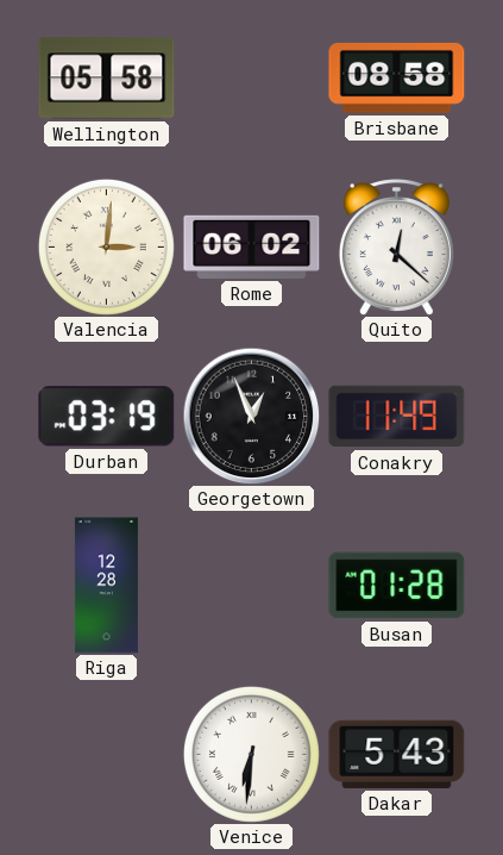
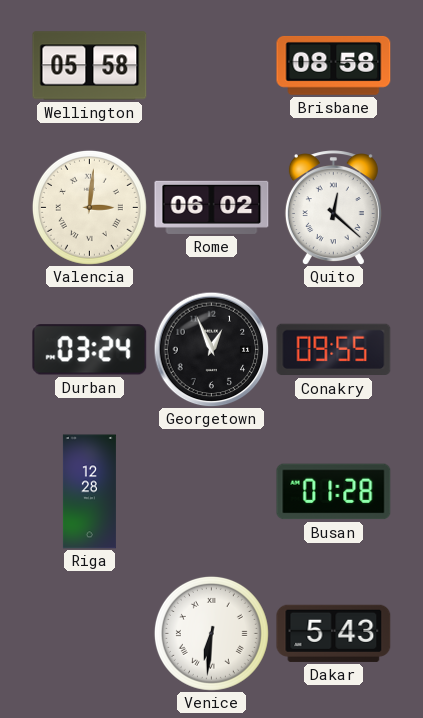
Durban: 03:19 -> 03:24 (90, 350)
Conakry: 11:49 -> 09:55 (334, 350)
